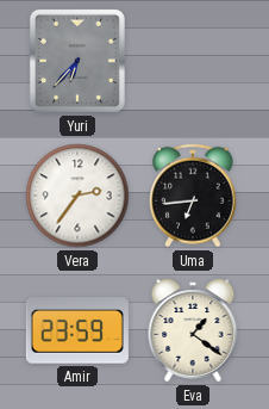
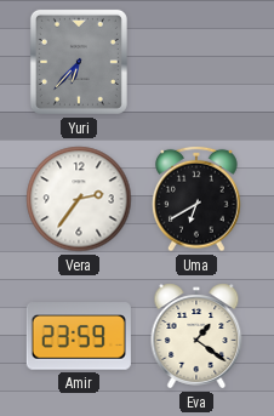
Uma: 6:44 -> 6:40 (196, 199)
